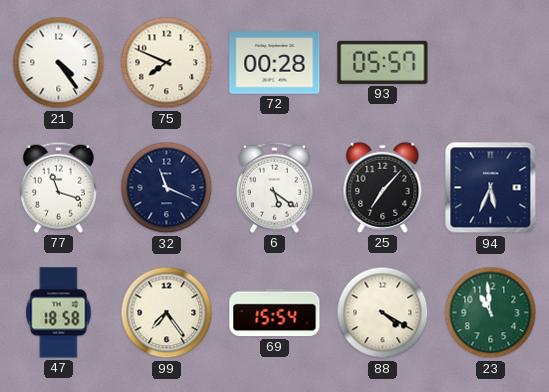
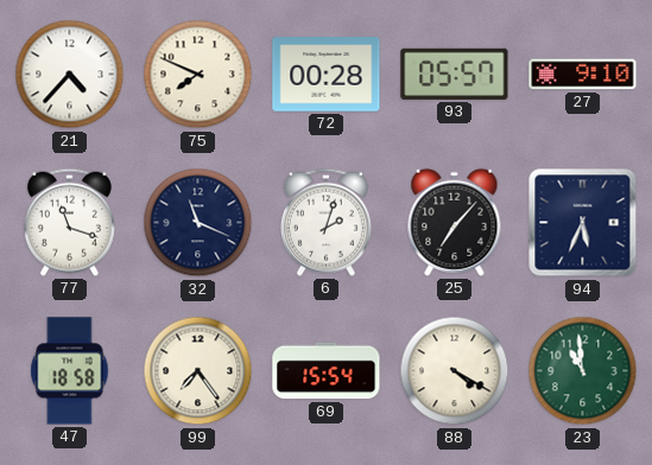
21: 4:24 -> 4:37 (70, 75)
27: none -> 9:10 (583, 75)
6: 5:21 -> 2:03 (325, 222)
